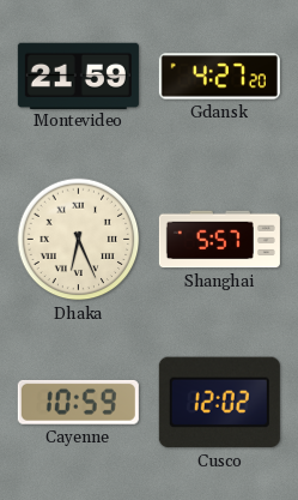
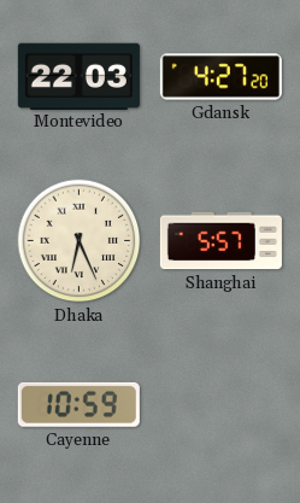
Montevideo: 21:59 -> 22:03 (78, 76)
Cusco: 12:02 -> none (219, 403)
